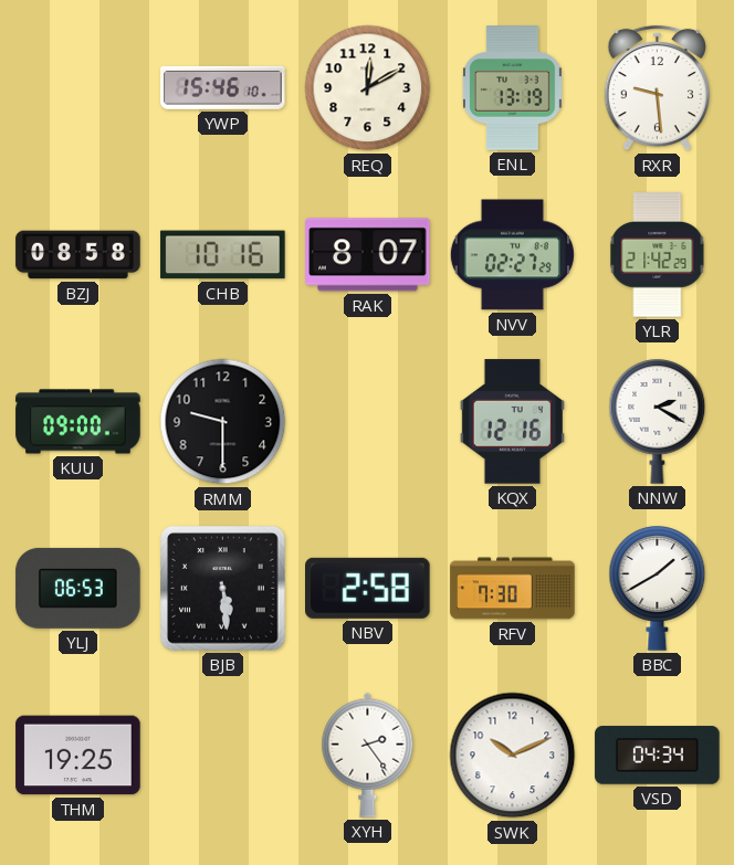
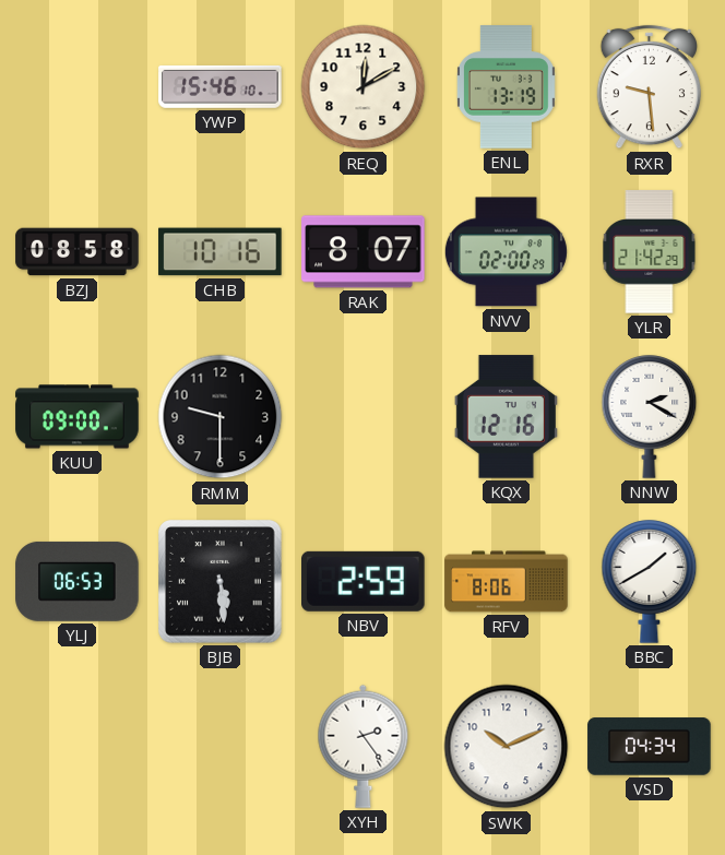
NVV: 02:27 -> 02:00 (506, 252)
NBV: 2:58 -> 2:59 (364, 581)
RFV: 7:30 -> 8:06 (507, 582)
THM: 19:25 -> none (78, 756)
